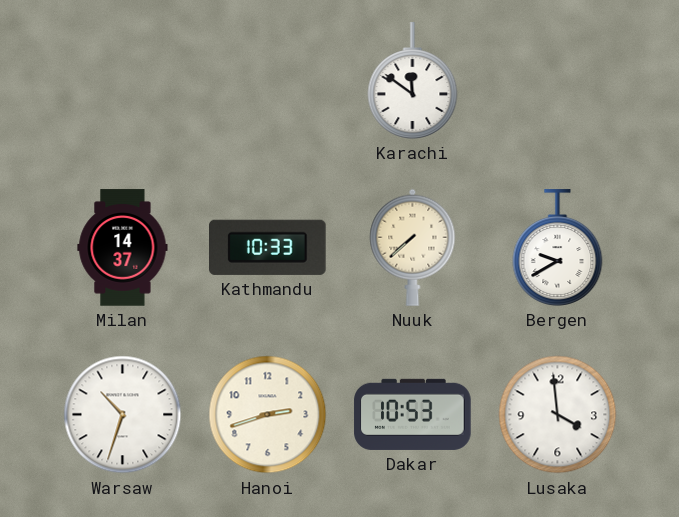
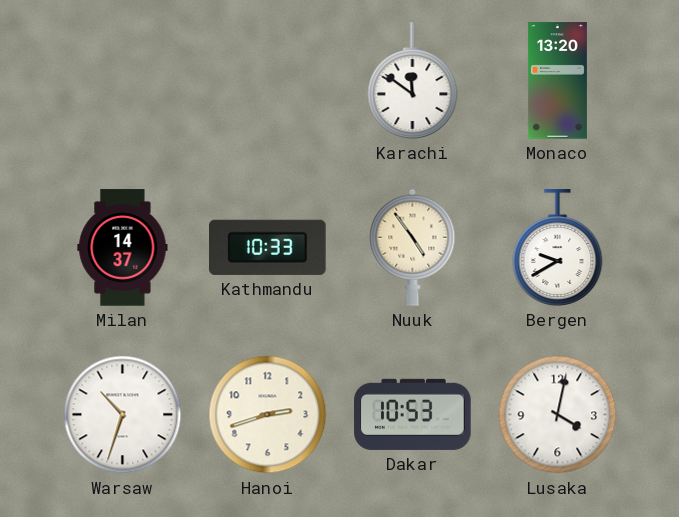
Monaco: none -> 13:20 (557, 81)
Nuuk: 7:38 -> 4:54 (413, 247)
Lusaka: 3:59 -> 4:02 (558, 415)
